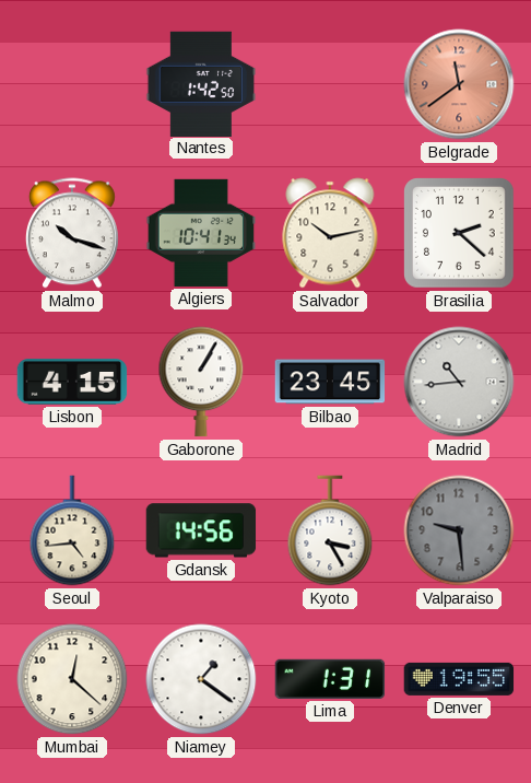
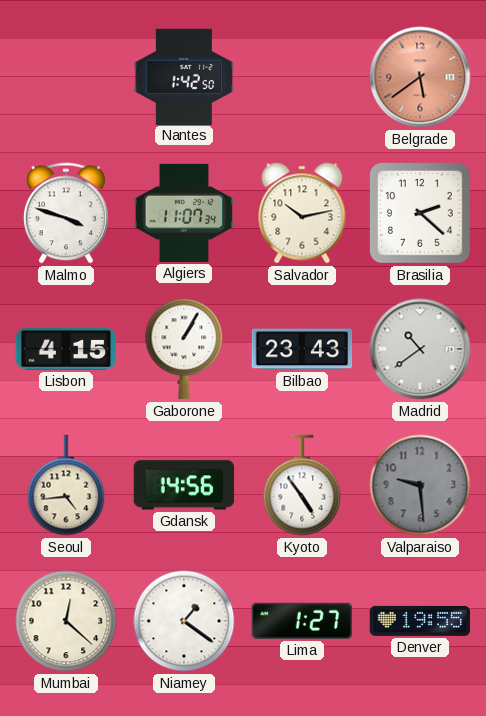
Belgrade: 11:39 -> 5:39 (420, 77)
Malmo: 10:18 -> 3:48 (66, 213)
Algiers: 10:41 -> 11:07 (184, 213)
Bilbao: 23:45 -> 23:43 (302, 349)
Madrid: 10:44 -> 10:39 (420, 349)
Kyoto: 3:25 -> 4:54 (302, 485)
Lima: 1:31 -> 1:27 (302, 621)
